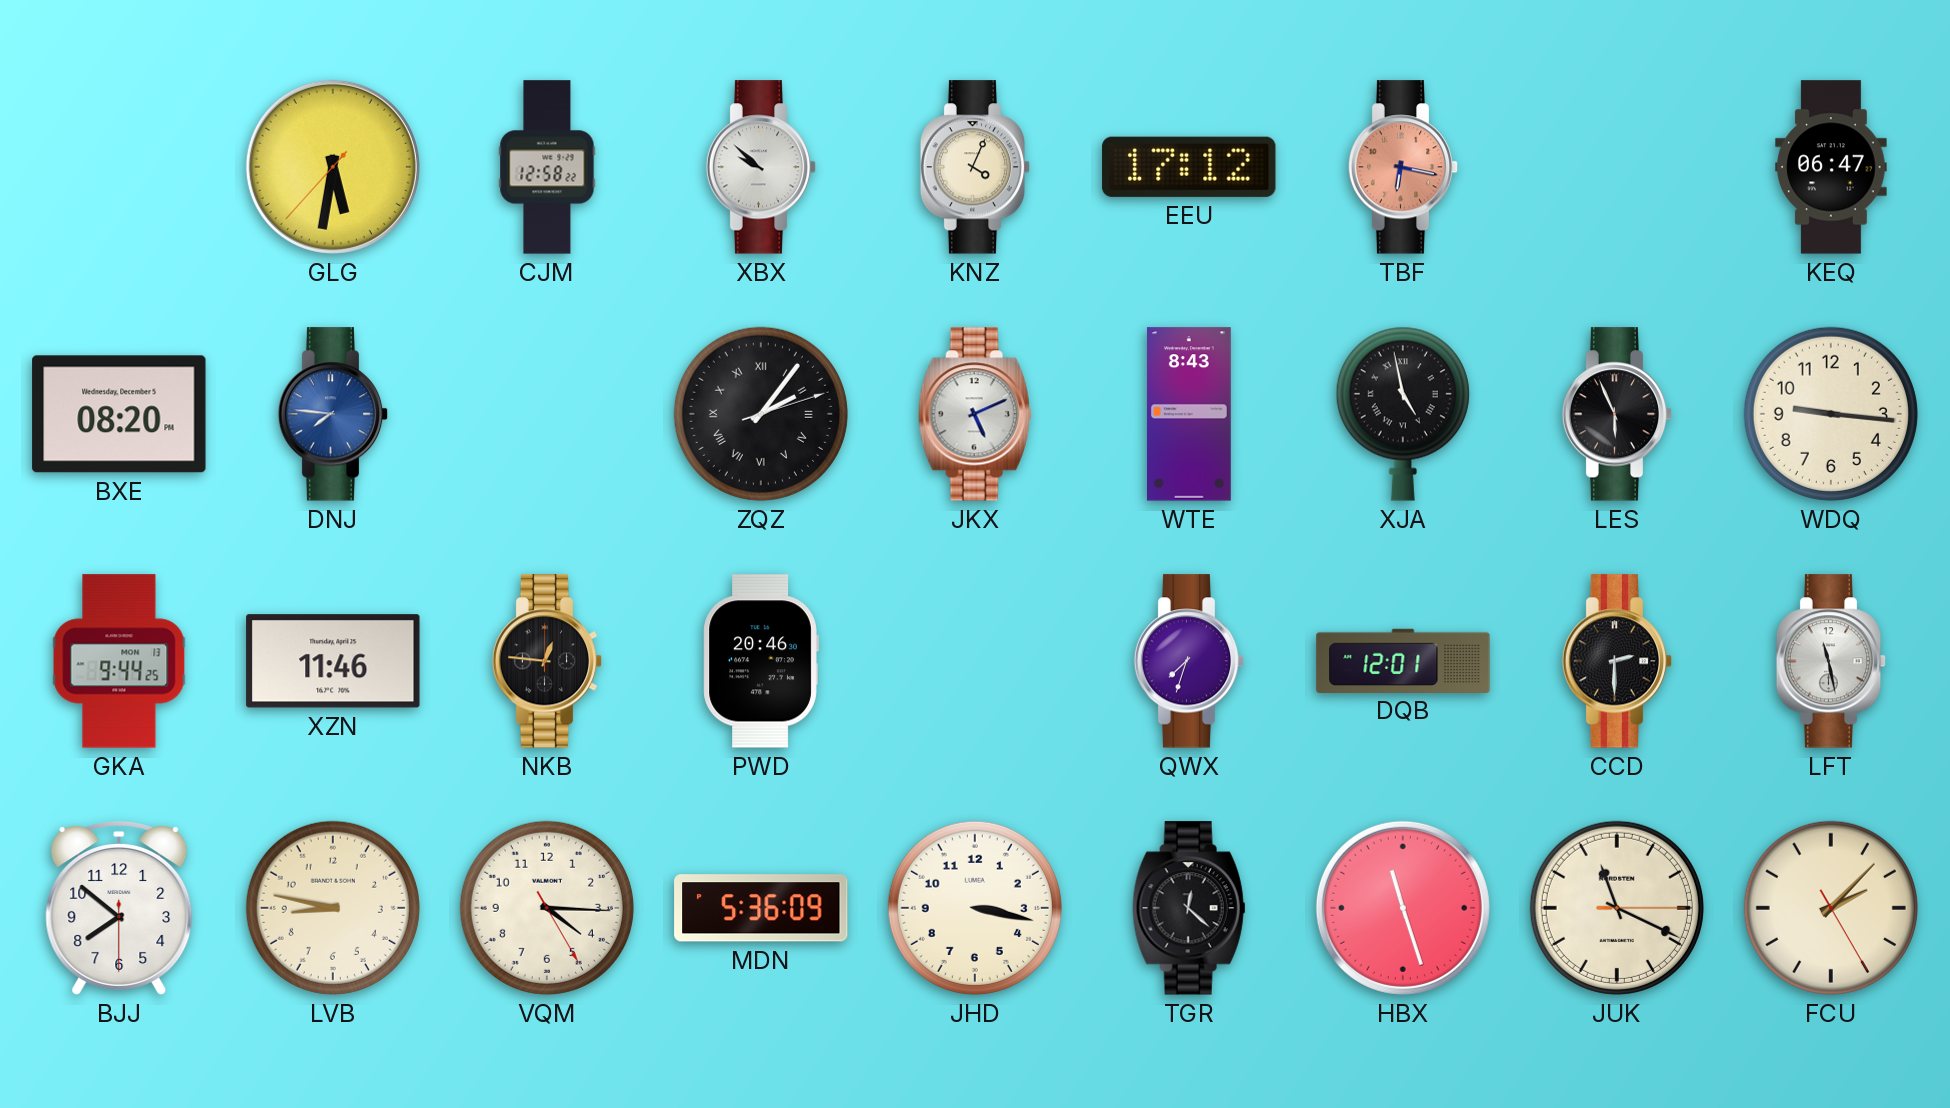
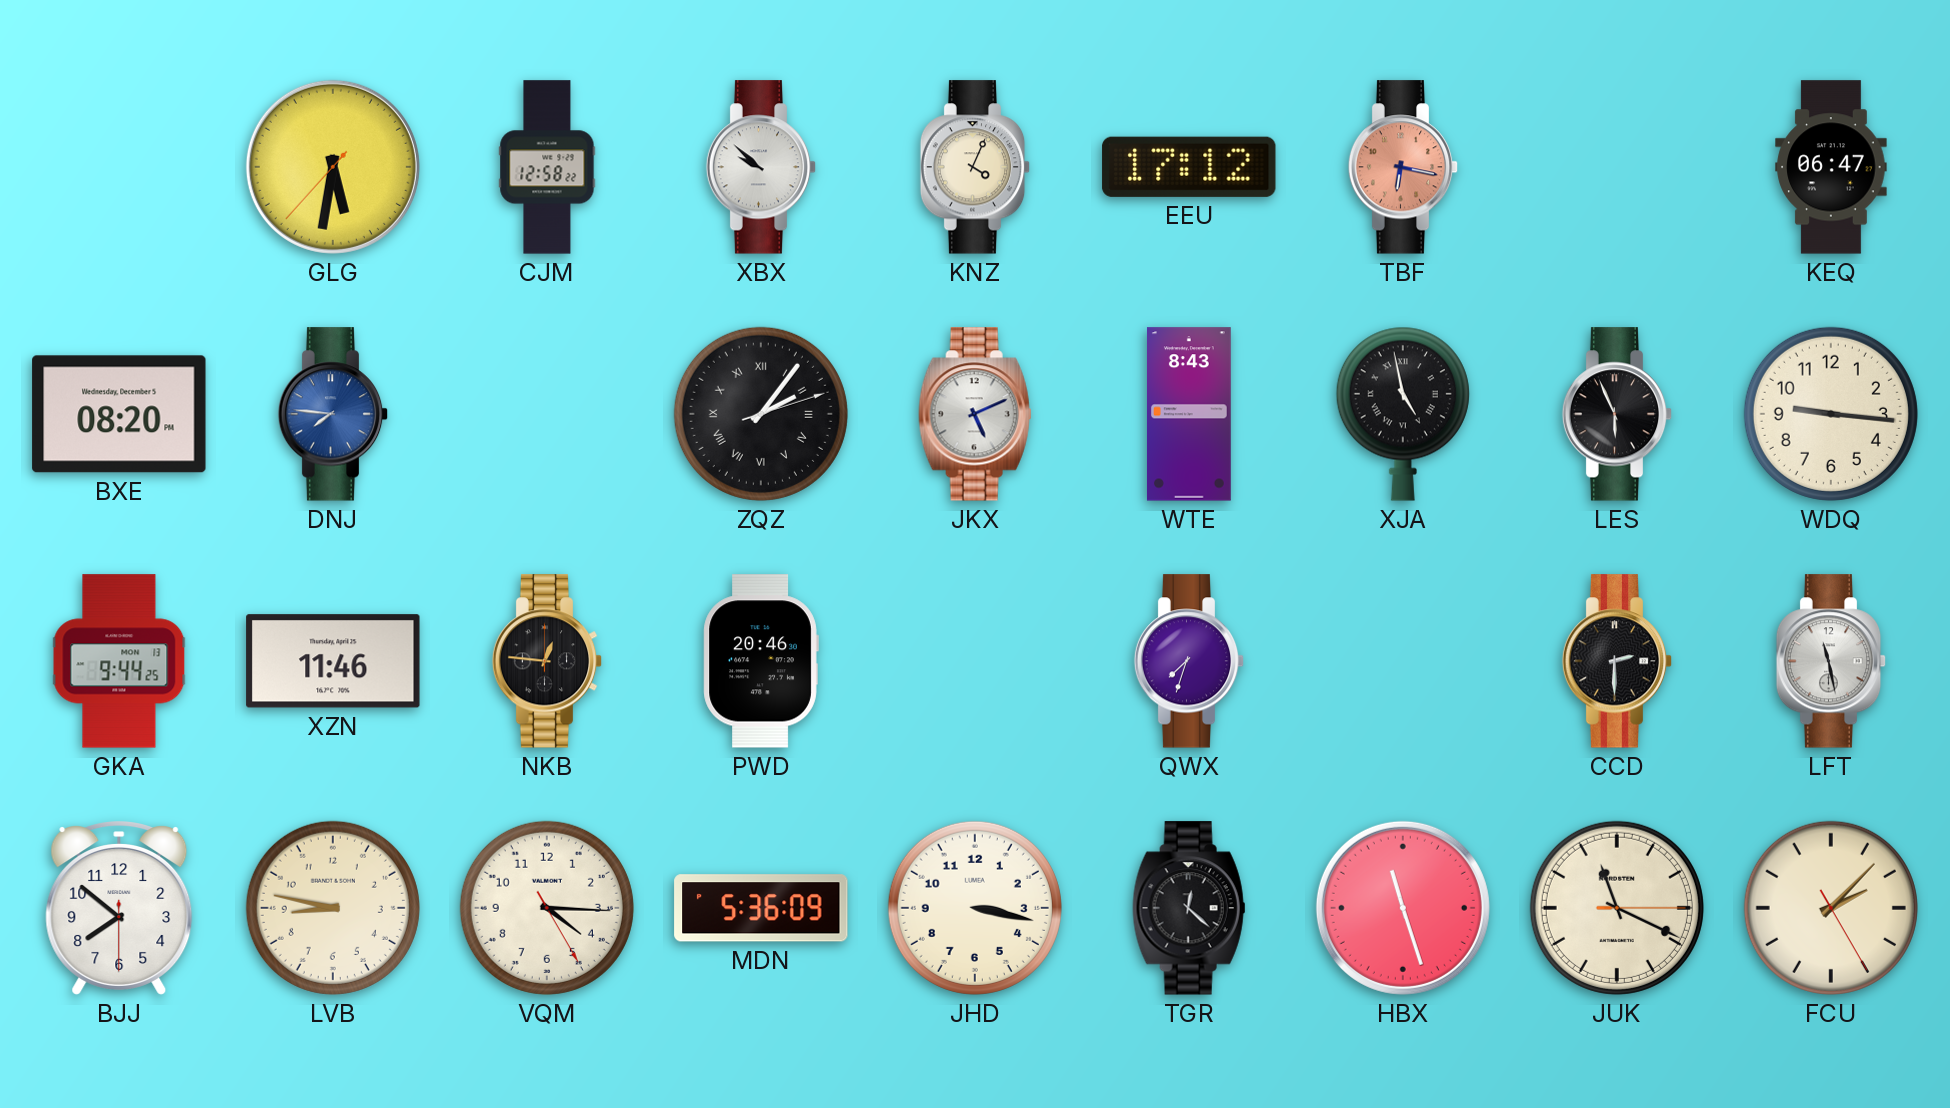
DQB: 12:01 -> none (1403, 660)
